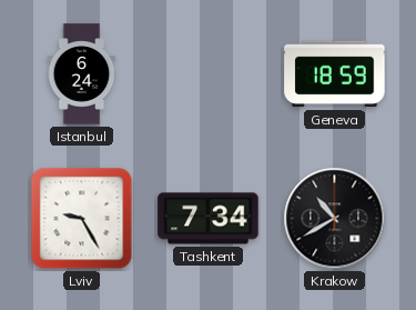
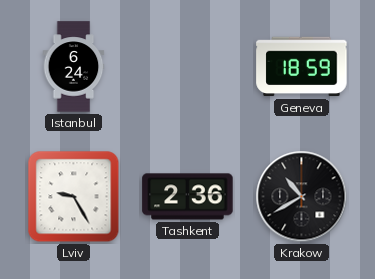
Tashkent: 7:34 -> 2:36 (188, 197)
